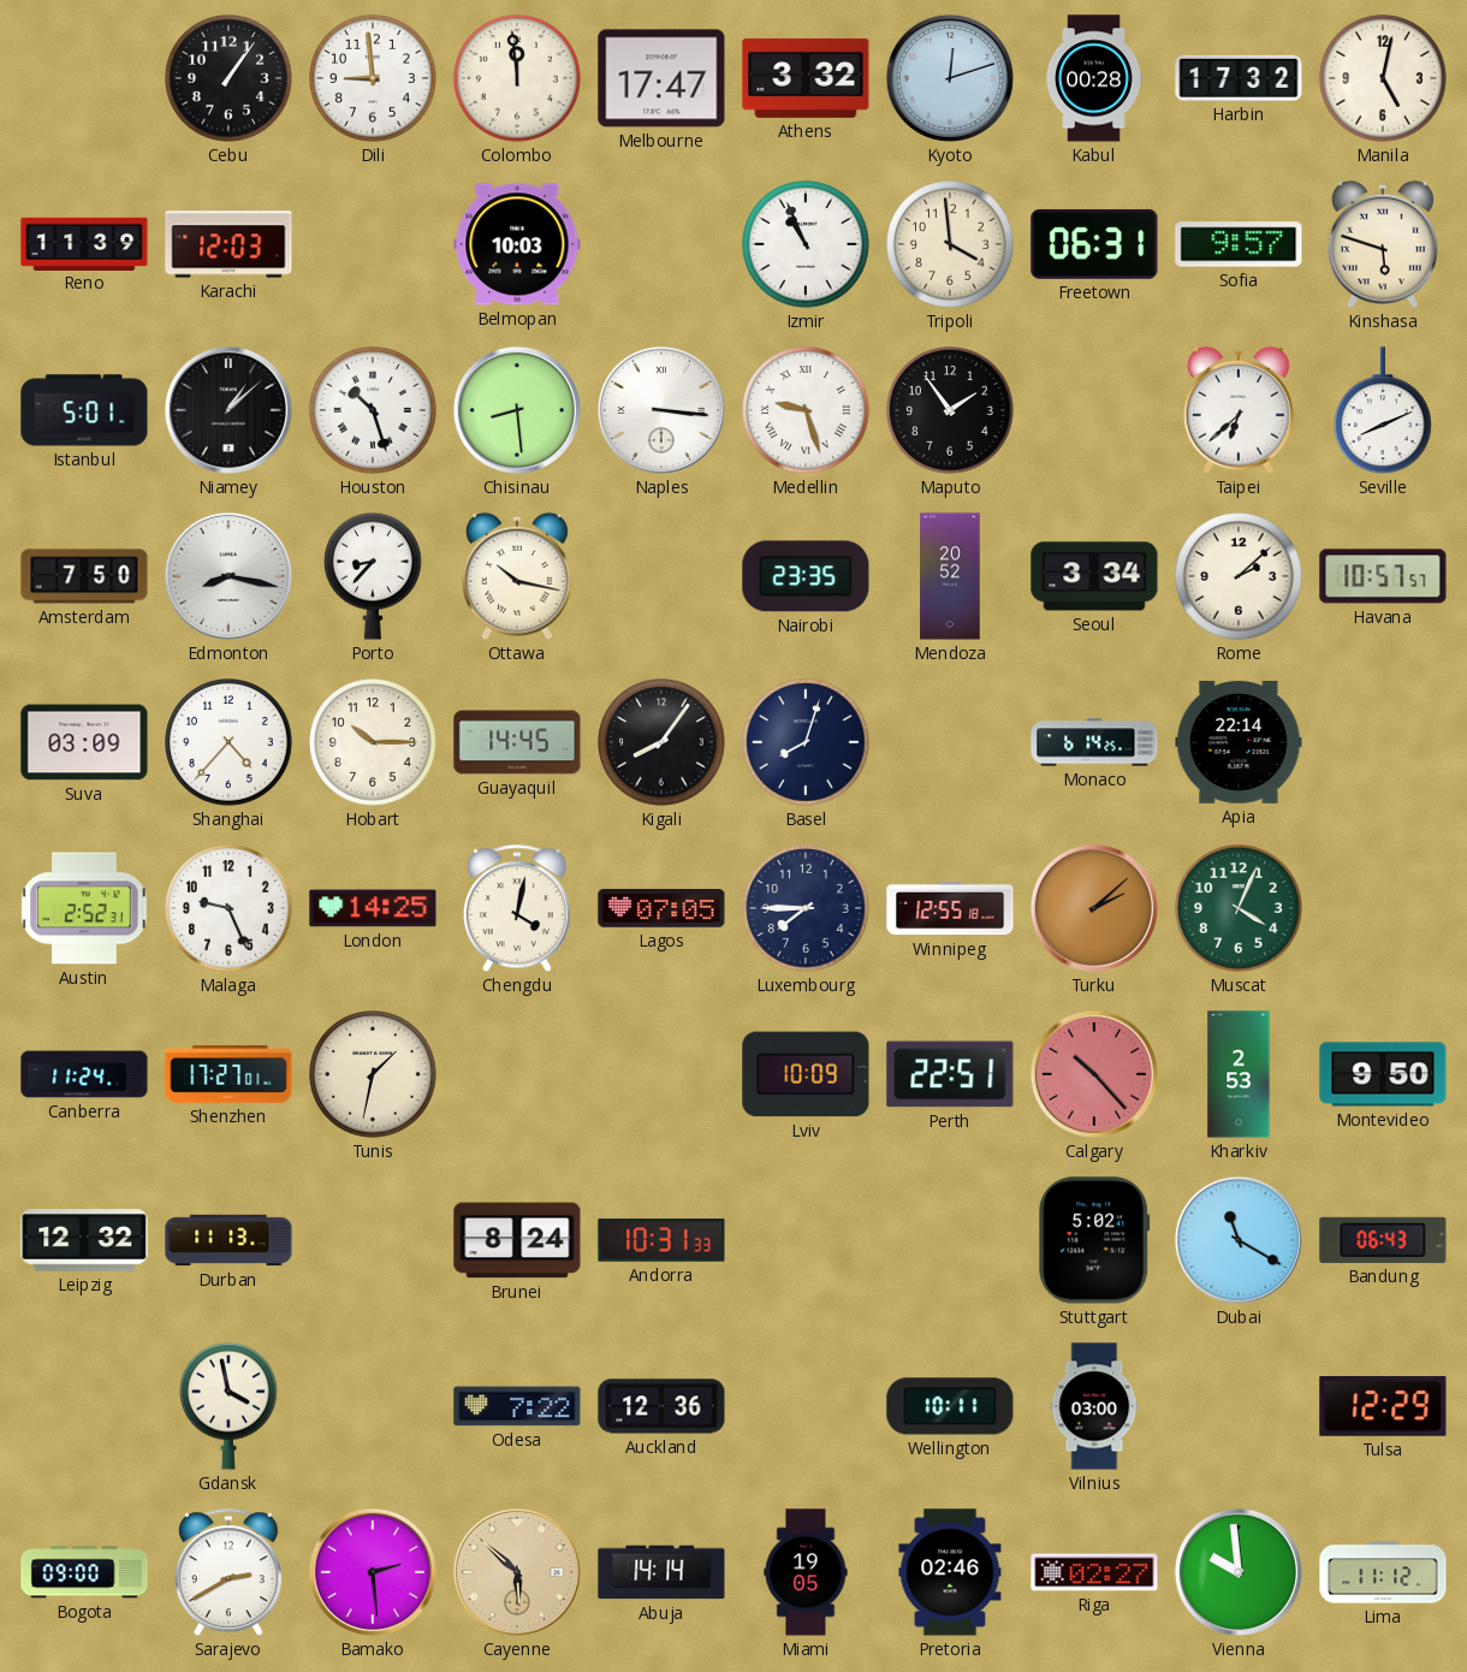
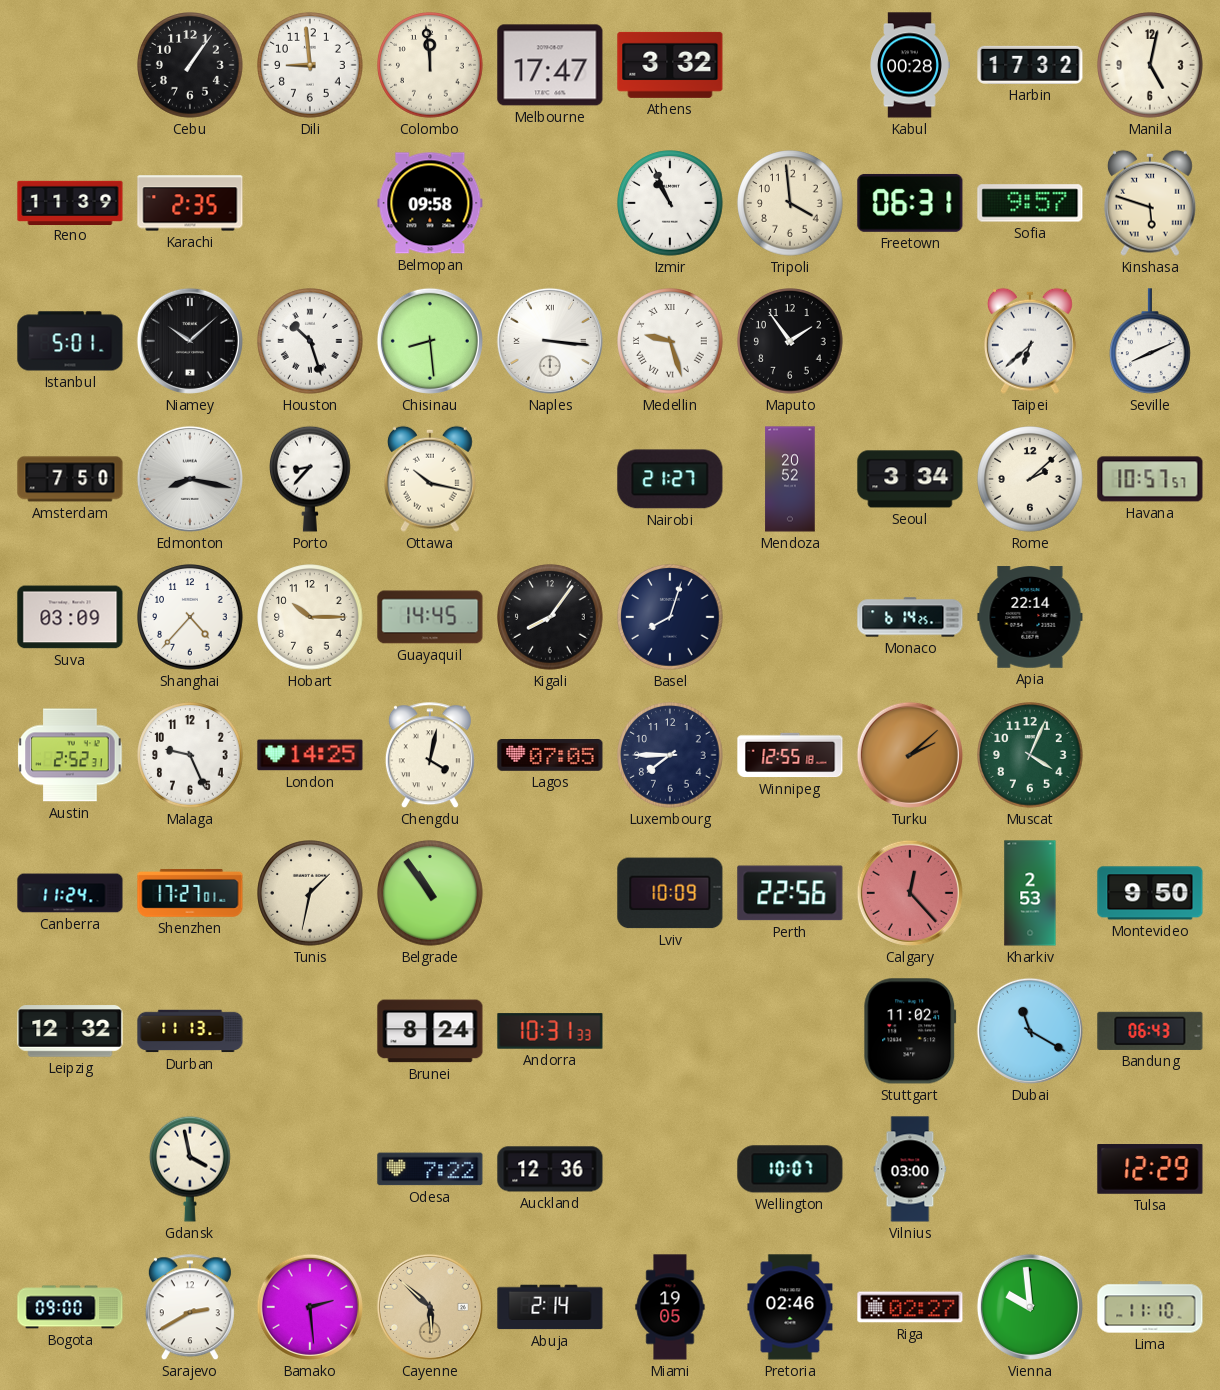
Kyoto: 12:12 -> none (950, 78)
Karachi: 12:03 -> 2:35 (190, 203)
Belmopan: 10:03 -> 09:58 (430, 203)
Niamey: 1:08 -> 10:08 (190, 341)
Nairobi: 23:35 -> 21:27 (670, 479)
Belgrade: none -> 10:54 (430, 893)
Perth: 22:51 -> 22:56 (790, 893)
Calgary: 10:23 -> 12:23 (910, 893)
Stuttgart: 5:02 -> 11:02 (910, 1031)
Wellington: 10:11 -> 10:07 (790, 1169)
Abuja: 14:14 -> 2:14 (550, 1307)
Lima: 11:12 -> 11:10 (1150, 1307)
